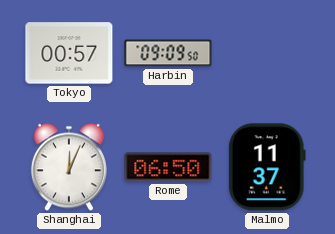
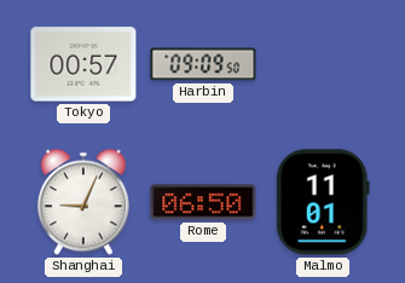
Shanghai: 12:04 -> 9:04 (83, 202)
Malmo: 11:37 -> 11:01 (323, 202)
